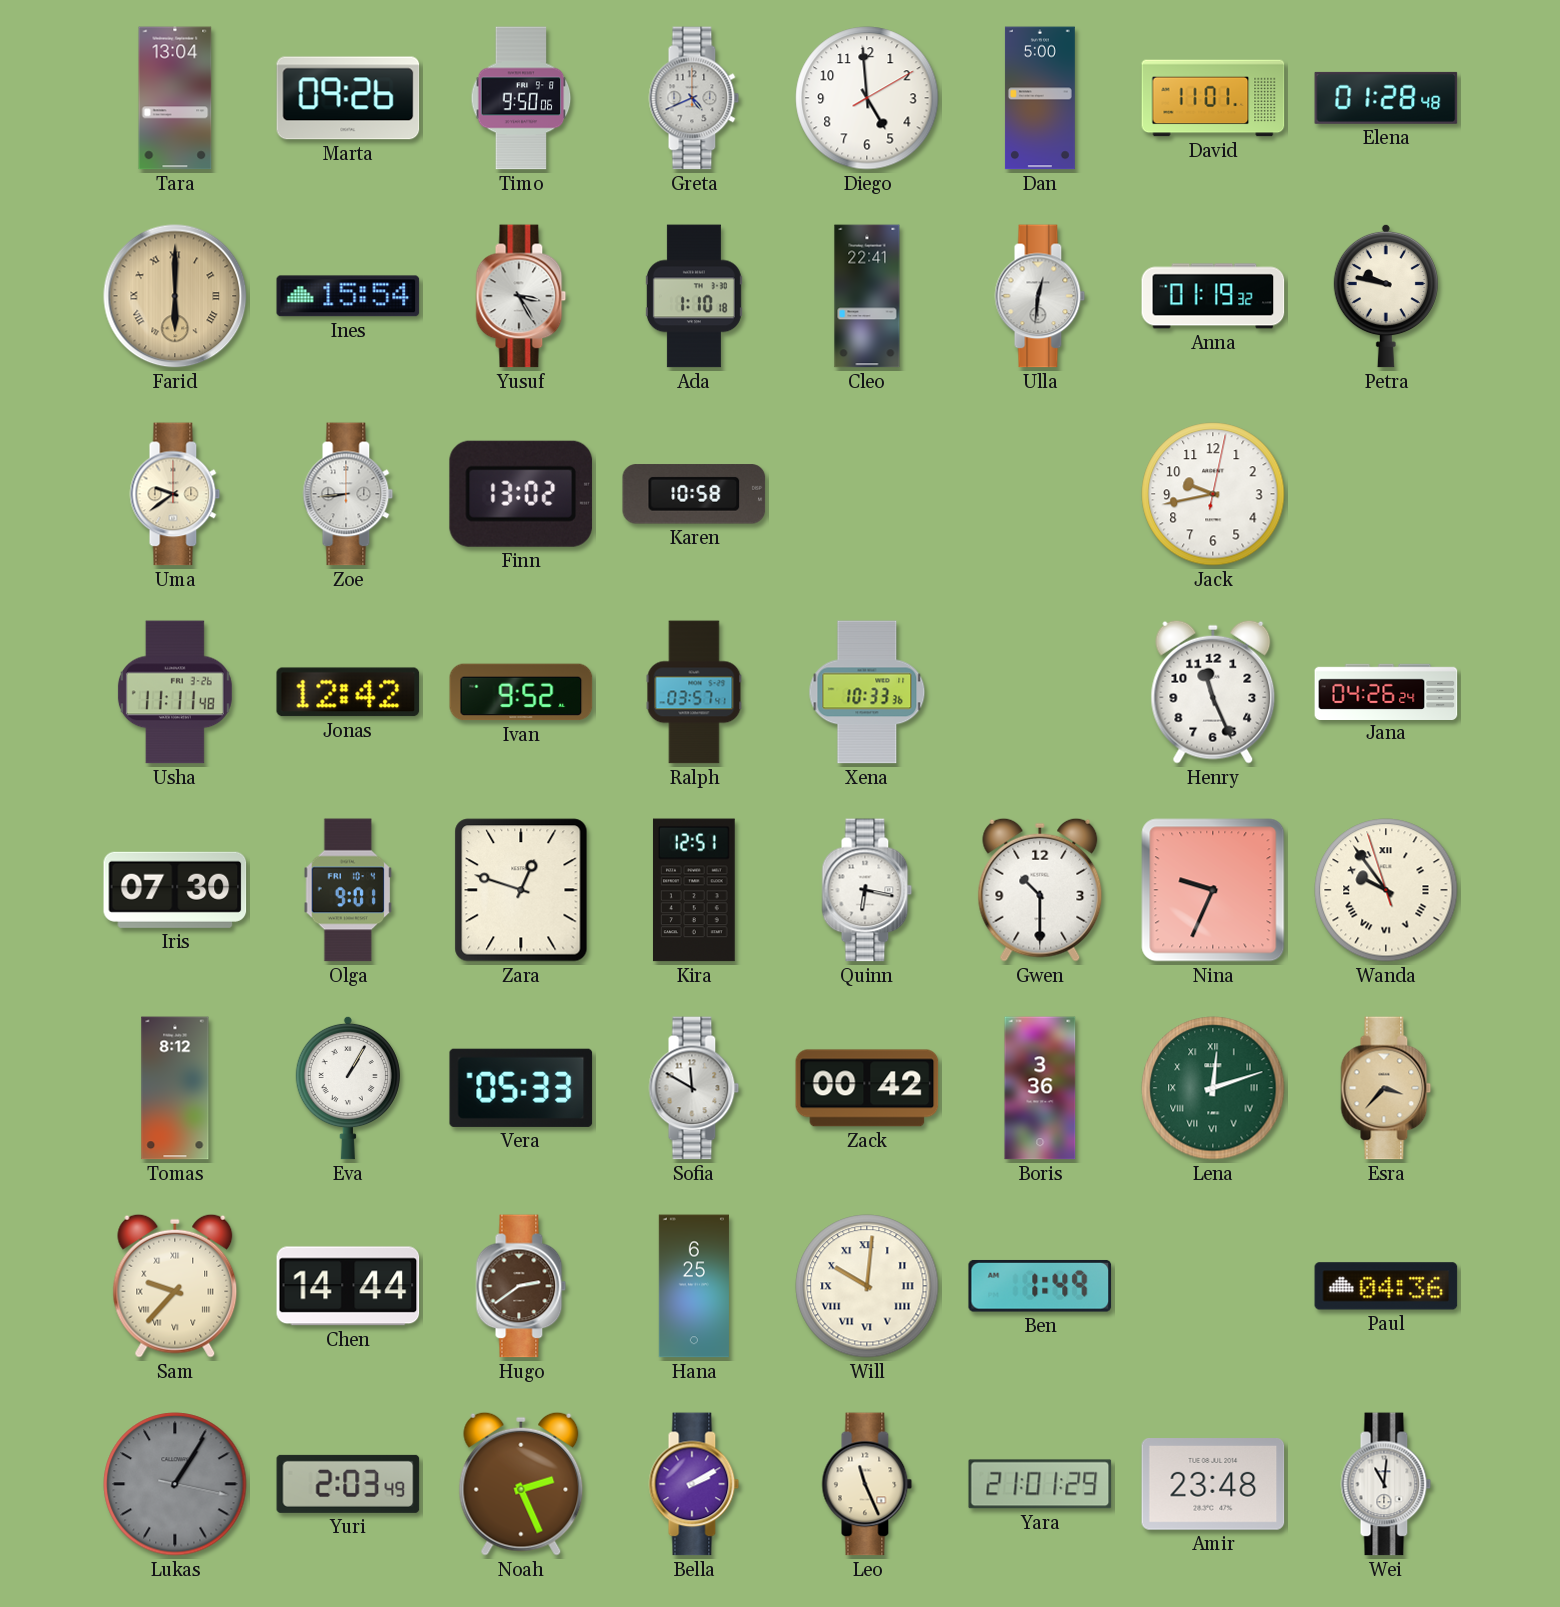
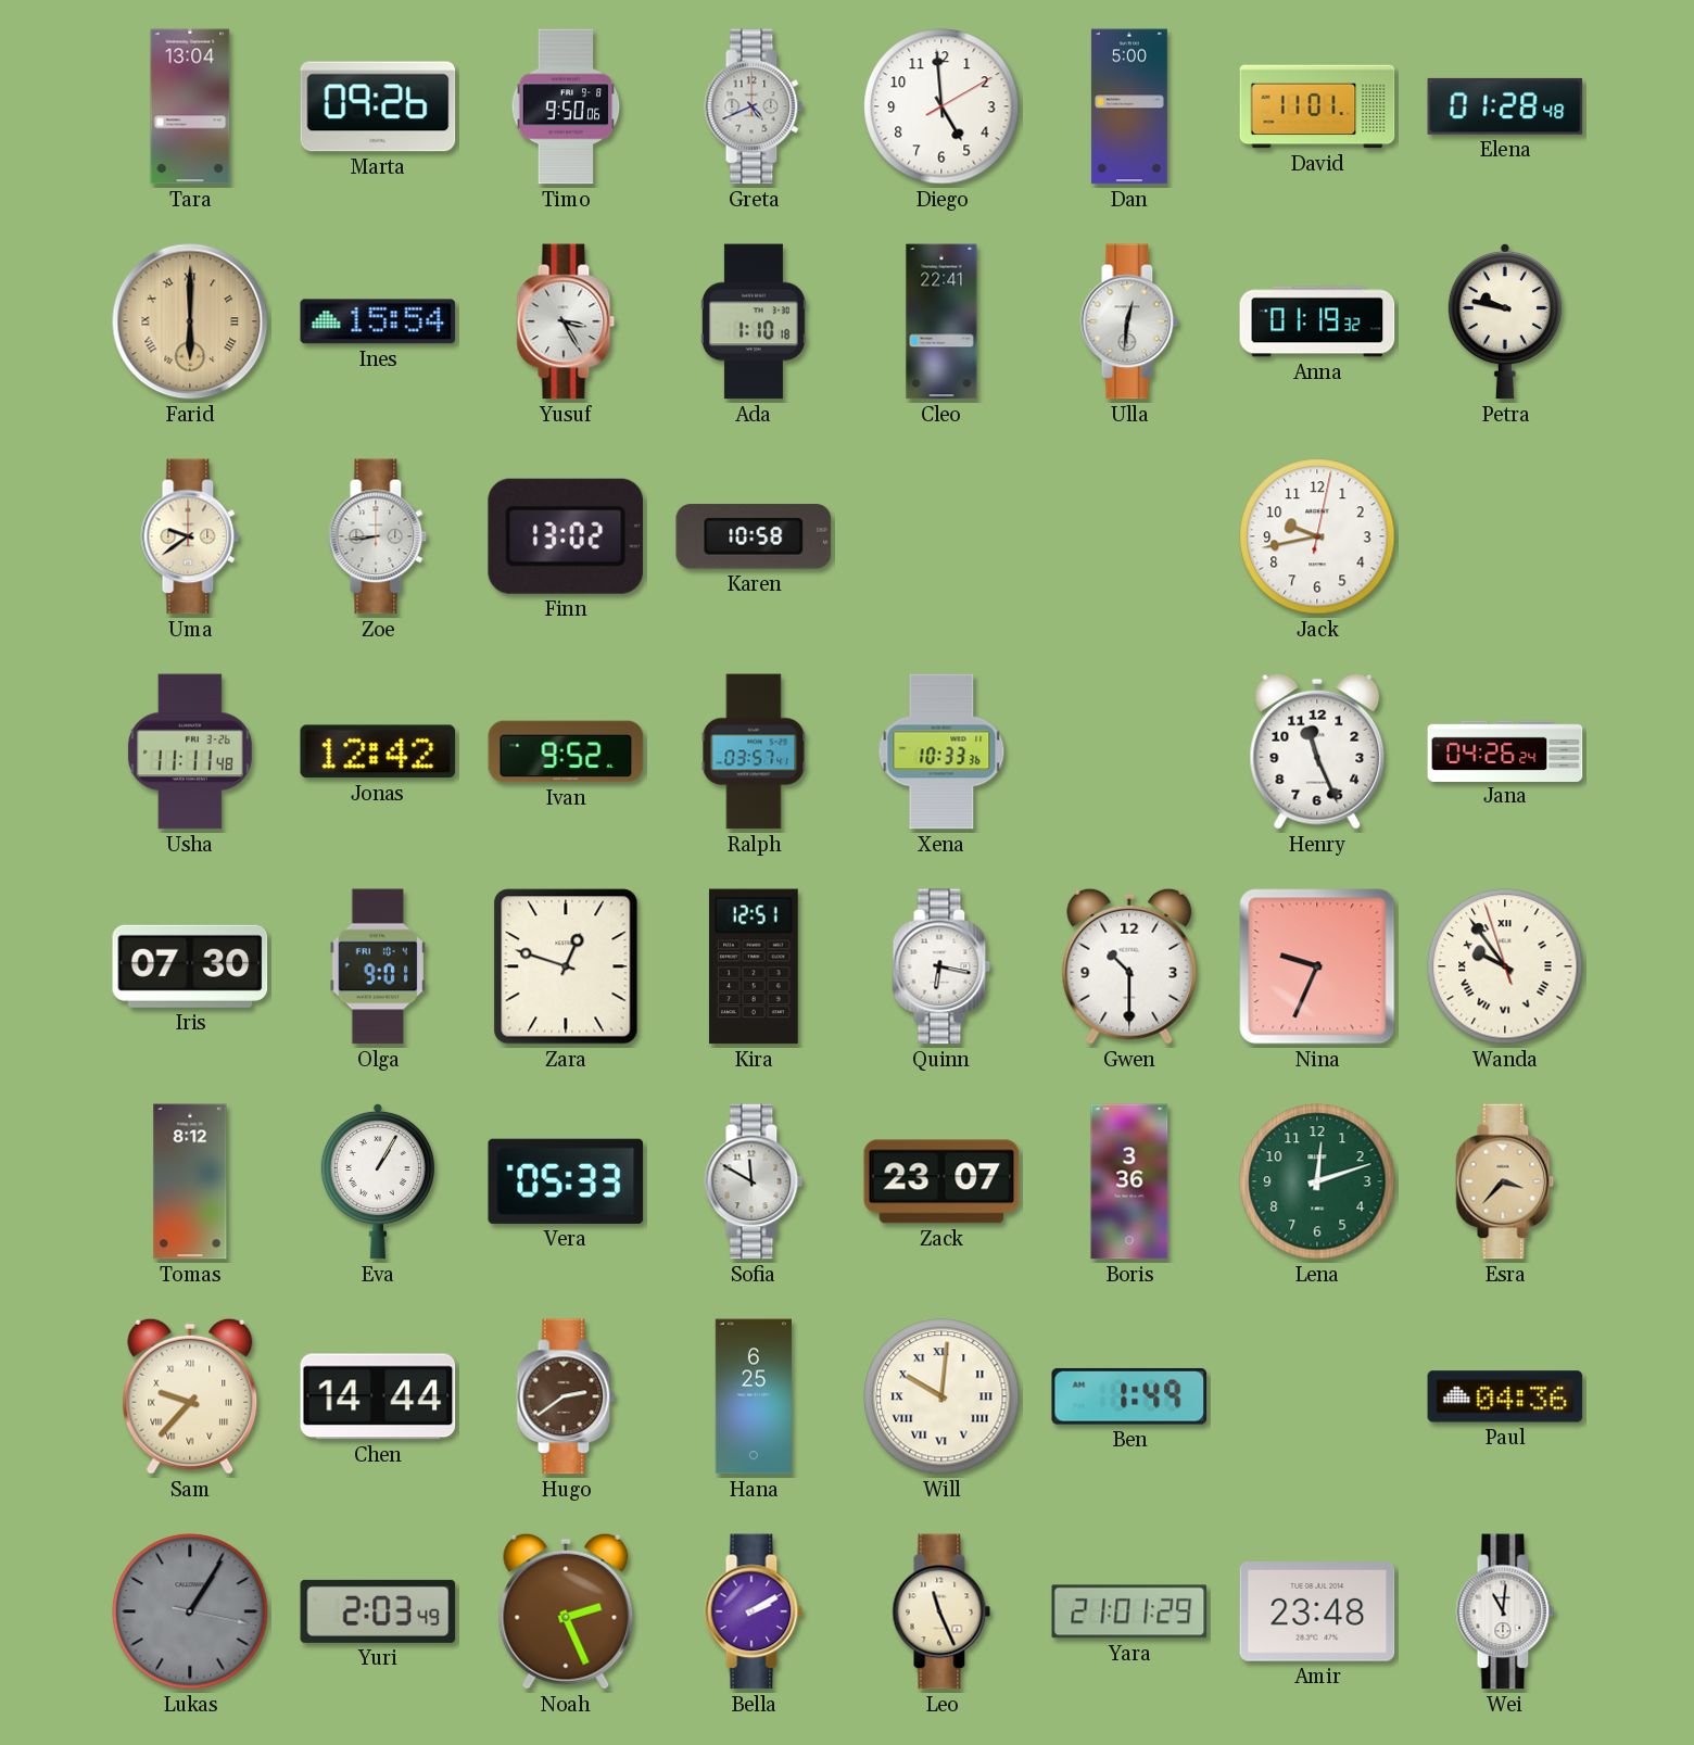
Zack: 00:42 -> 23:07 (941, 1181)
Lena numerals: Roman -> Arabic (1317, 1181)
